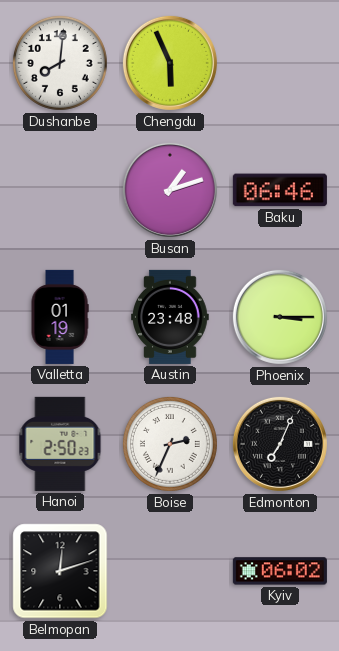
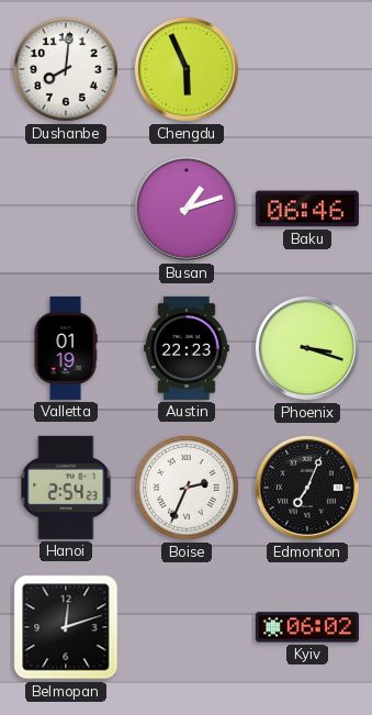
Austin: 23:48 -> 22:23 (188, 348)
Phoenix: 3:15 -> 3:18 (307, 348)
Hanoi: 2:50 -> 2:54 (66, 488)
